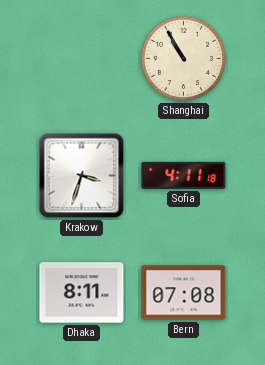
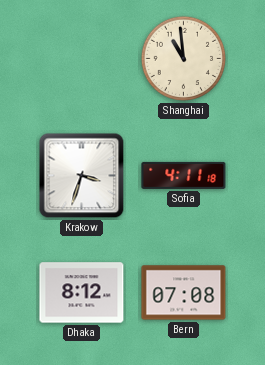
Shanghai: 10:55 -> 10:59 (184, 59)
Dhaka: 8:11 -> 8:12 (82, 293)
